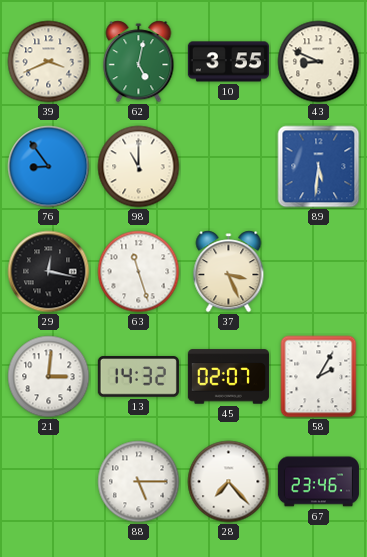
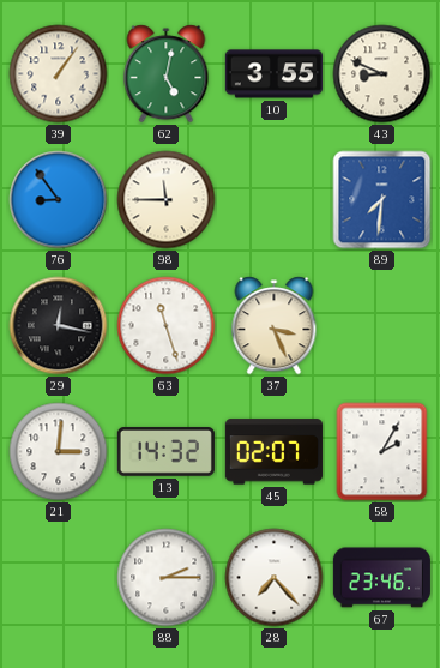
39: 3:41 -> 1:06 (59, 74)
98: 11:00 -> 11:45 (167, 200)
89: 5:31 -> 7:31 (382, 200)
88: 5:15 -> 2:15 (167, 578)
